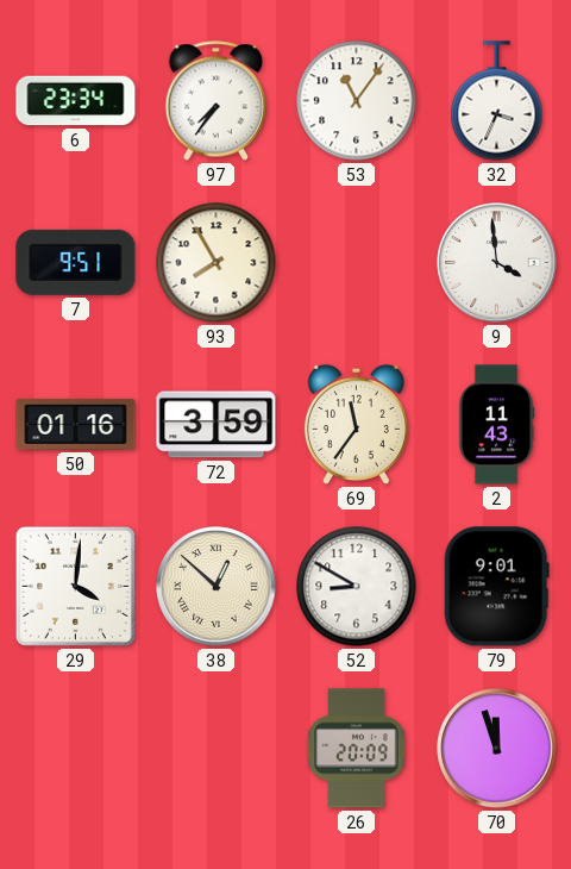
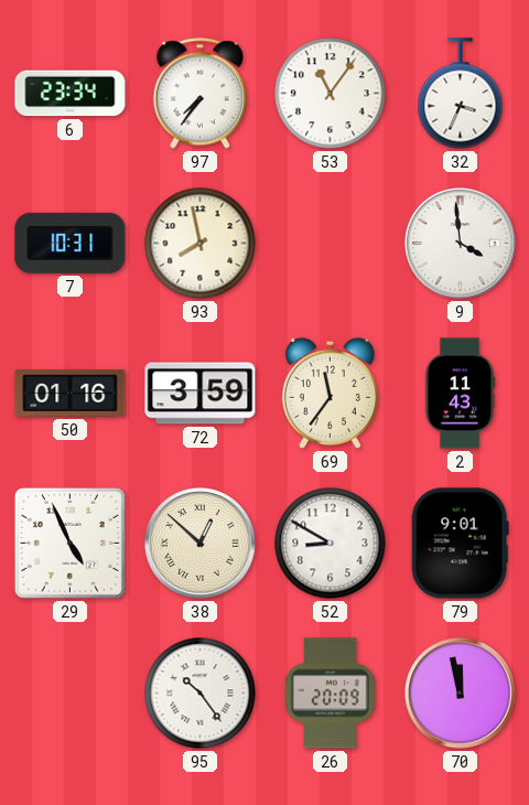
7: 9:51 -> 10:31 (71, 243)
93: 7:55 -> 7:58 (201, 244)
29: 4:01 -> 4:56 (69, 543)
95: none -> 10:24 (201, 694)
70: 11:57 -> 11:58 (461, 694)
